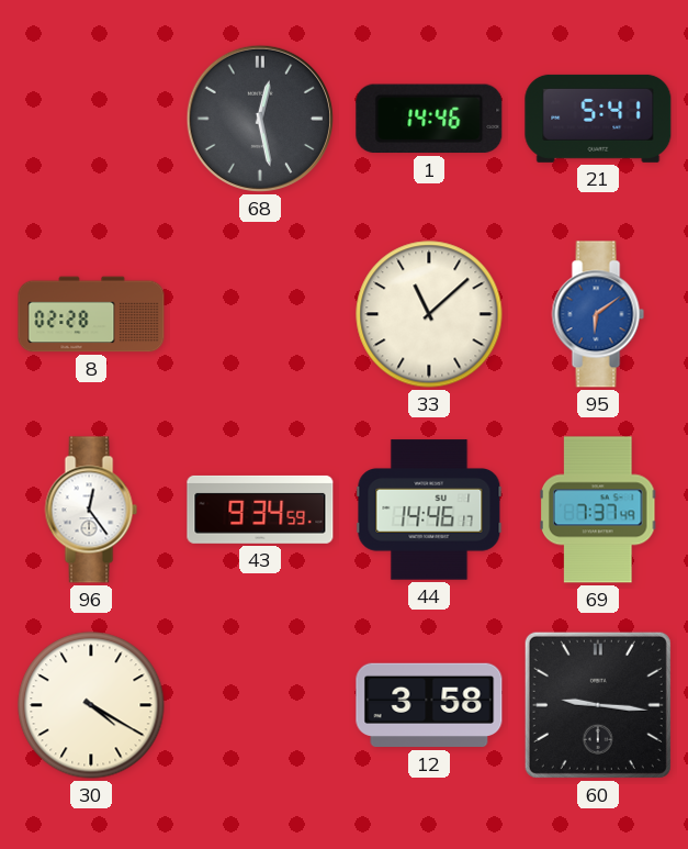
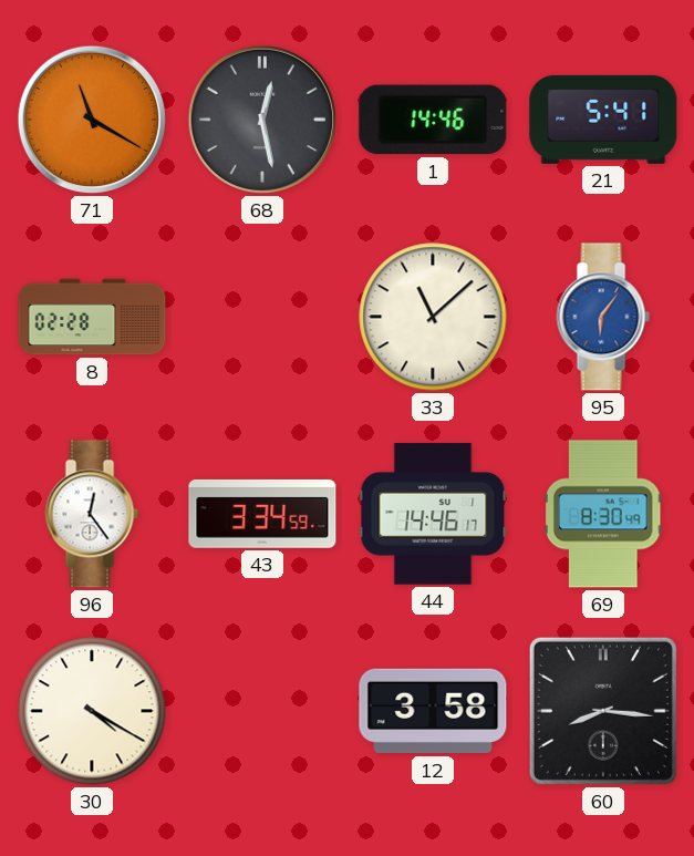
71: none -> 11:20 (92, 120)
95: 6:09 -> 6:06 (603, 317)
43: 9:34 -> 3:34 (262, 514)
69: 7:37 -> 8:30 (603, 514)
60: 9:16 -> 8:16 (603, 711)
